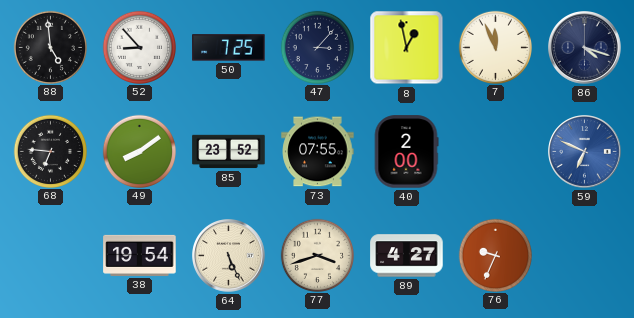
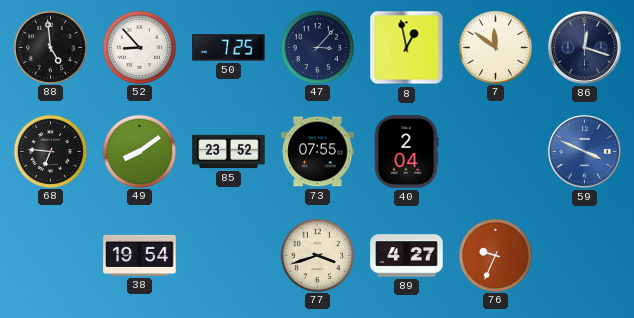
7: 11:56 -> 11:51 (495, 47)
86: 4:18 -> 12:18 (585, 48)
40: 2:00 -> 2:04 (406, 152)
59: 6:49 -> 3:49 (585, 152)
64: 5:26 -> none (229, 256)
